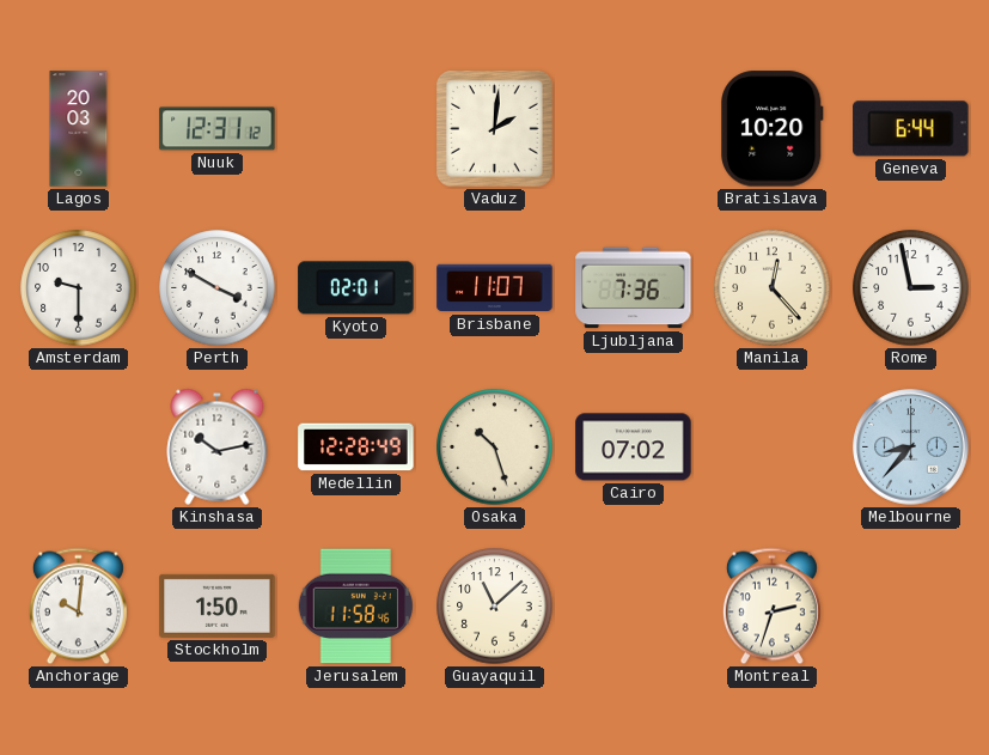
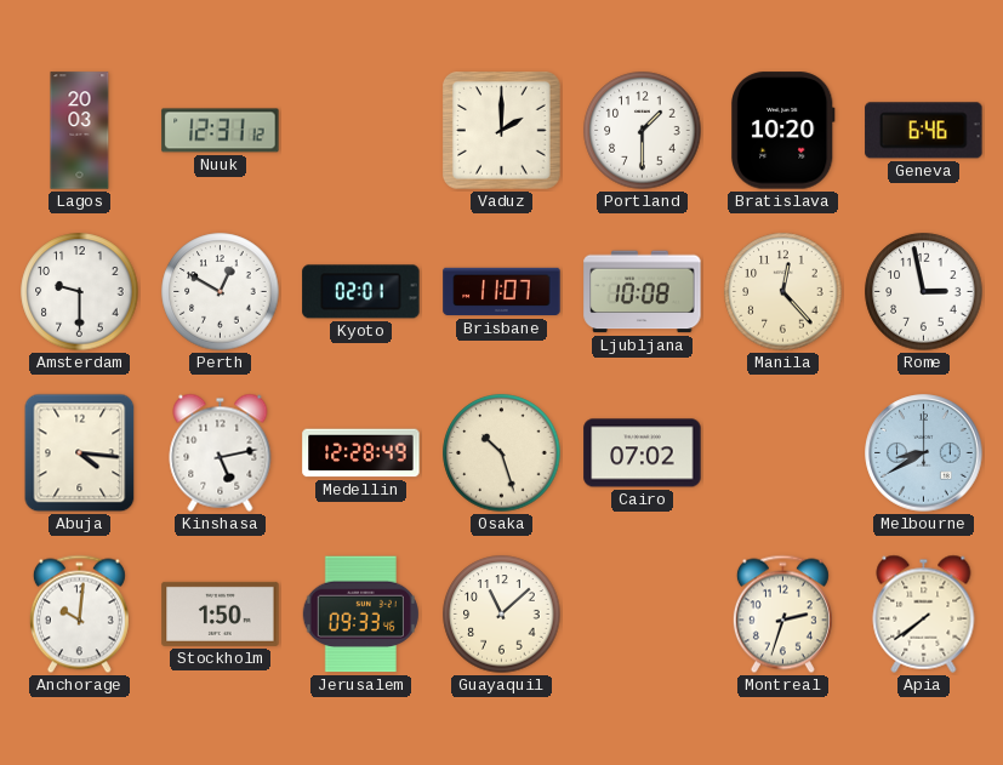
Vaduz: 2:01 -> 2:00 (502, 131)
Portland: none -> 1:30 (643, 131)
Geneva: 6:44 -> 6:46 (924, 131)
Perth: 3:50 -> 12:50 (221, 292)
Ljubljana: 7:36 -> 10:08 (643, 292)
Abuja: none -> 4:16 (80, 453)
Kinshasa: 10:13 -> 5:13 (221, 452)
Melbourne: 8:37 -> 8:40 (924, 453)
Jerusalem: 11:58 -> 09:33 (360, 615)
Apia: none -> 7:39 (924, 613)
